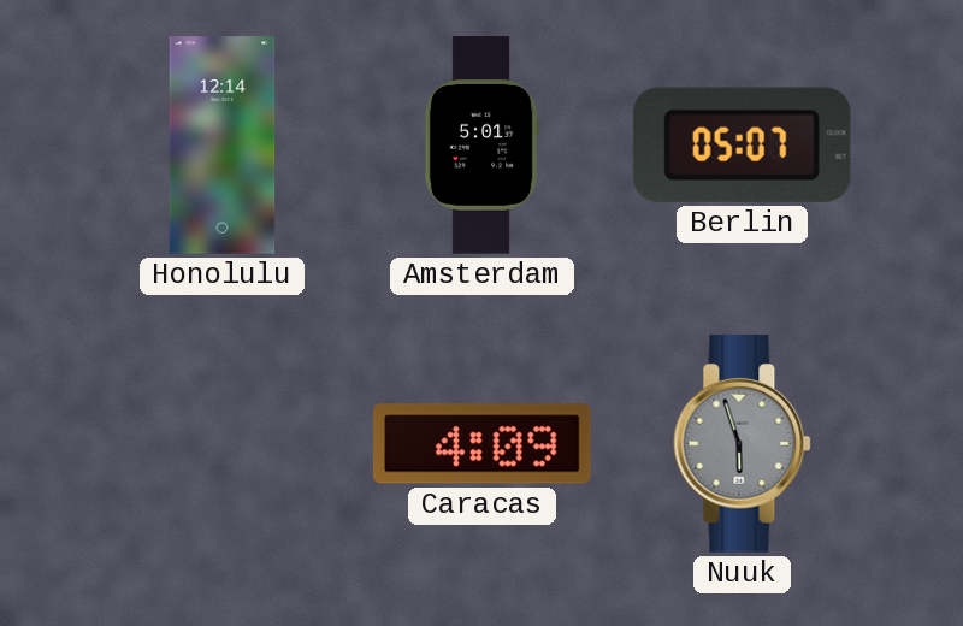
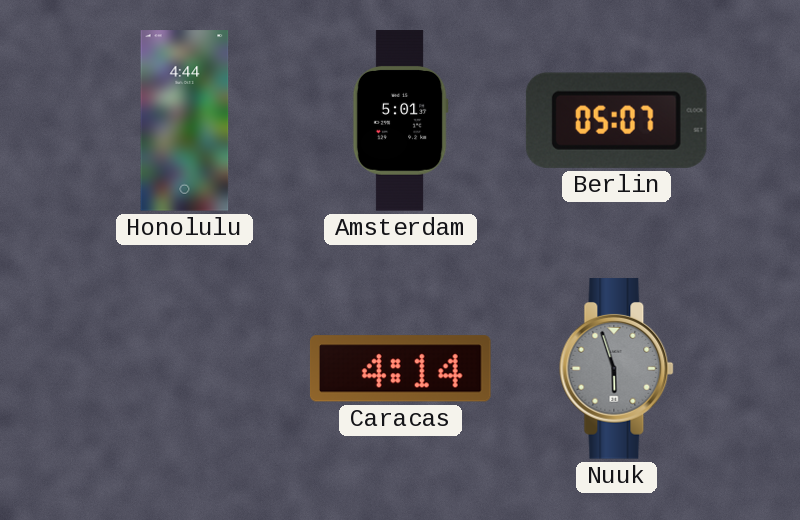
Honolulu: 12:14 -> 4:44 (185, 121)
Caracas: 4:09 -> 4:14 (400, 369)
